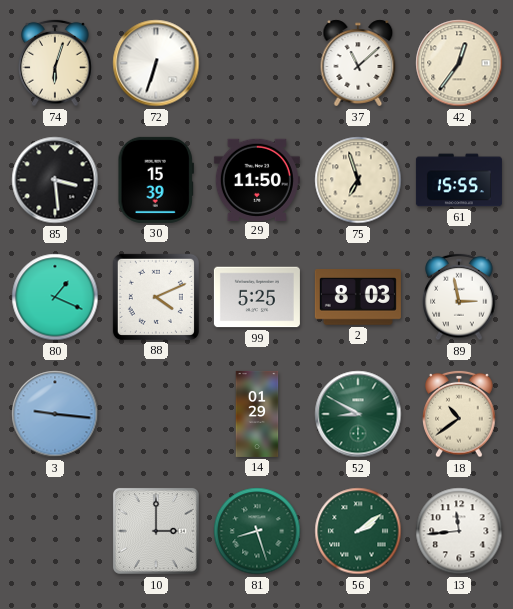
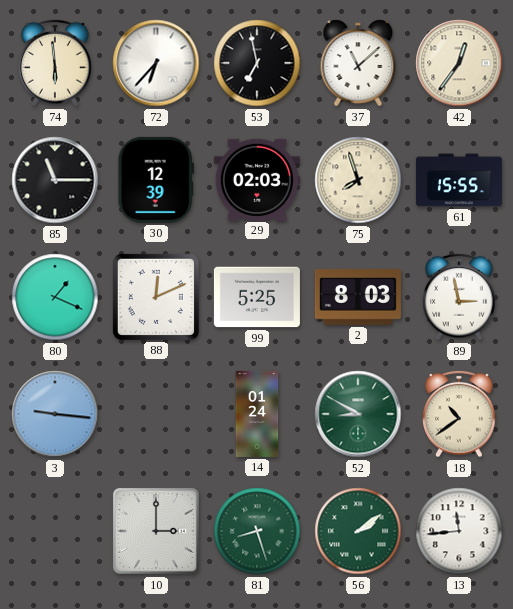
74: 6:03 -> 5:59 (55, 63)
72: 6:33 -> 6:37 (156, 63)
53: none -> 6:58 (257, 63)
85: 3:29 -> 11:15 (55, 180)
30: 15:39 -> 12:39 (155, 180)
29: 11:50 -> 02:03 (257, 179)
75: 6:57 -> 7:57 (358, 180)
88: 4:11 -> 12:11 (156, 297)
14: 01:29 -> 01:24 (257, 414)
